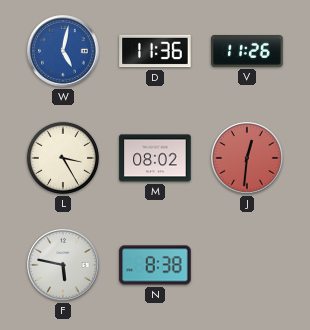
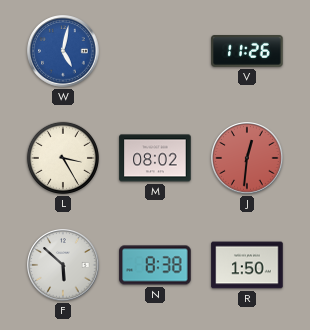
D: 11:36 -> none (155, 51)
F: 5:47 -> 5:52 (63, 265)
R: none -> 1:50 (247, 265)
